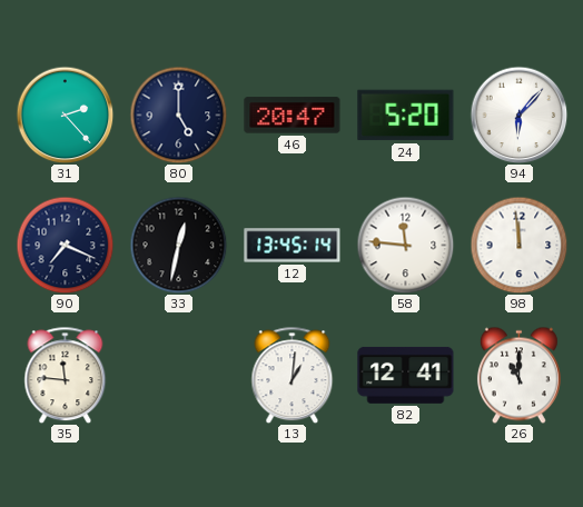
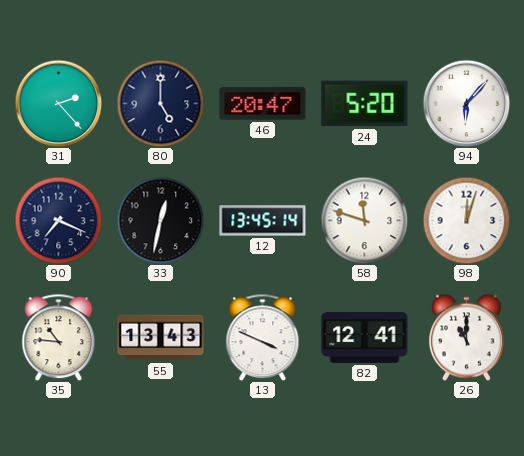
58: 11:46 -> 11:48 (364, 220)
98: 11:59 -> 12:03 (466, 220)
35: 11:46 -> 10:46 (59, 337)
55: none -> 13:43 (161, 338)
13: 1:01 -> 3:49 (263, 337)
